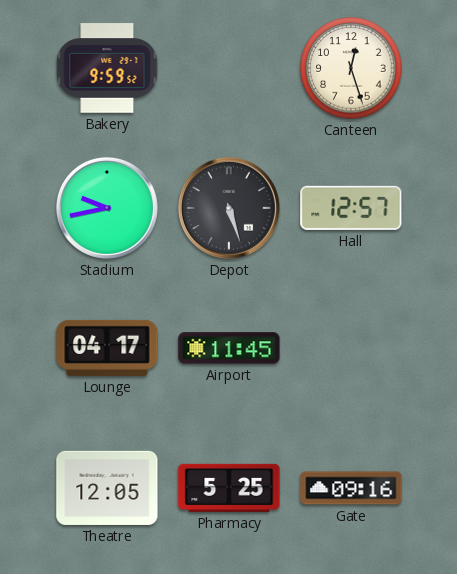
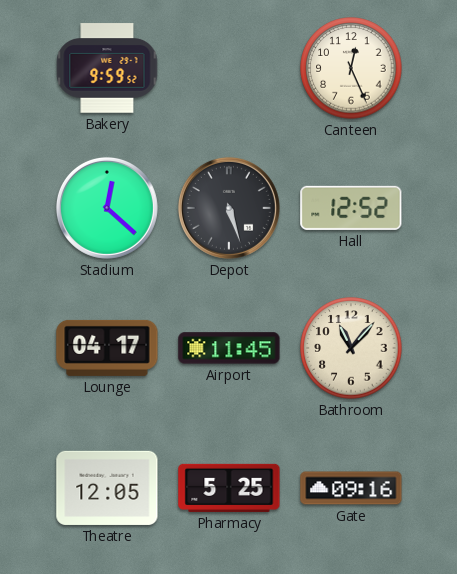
Canteen: 12:27 -> 12:26 (351, 68)
Stadium: 9:43 -> 12:22 (107, 208)
Hall: 12:57 -> 12:52 (351, 208)
Bathroom: none -> 11:07 (351, 348)
